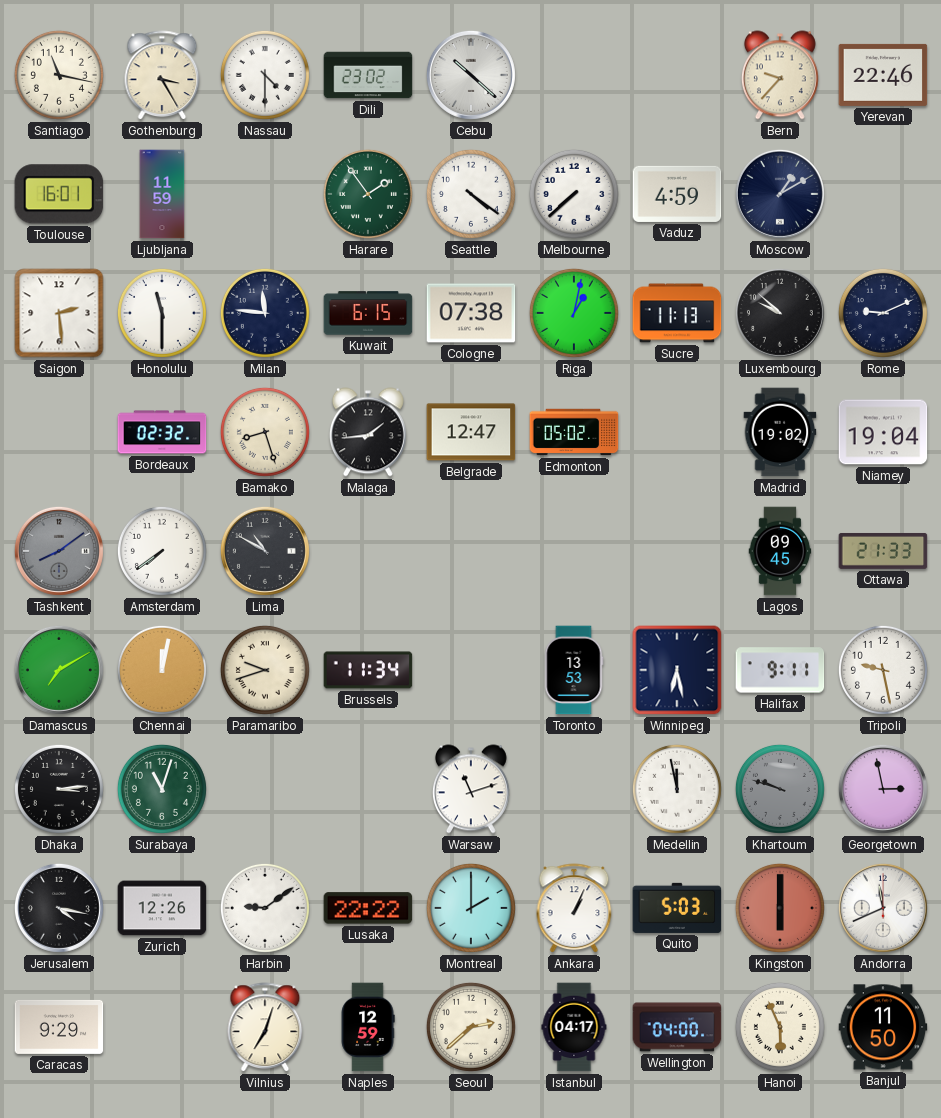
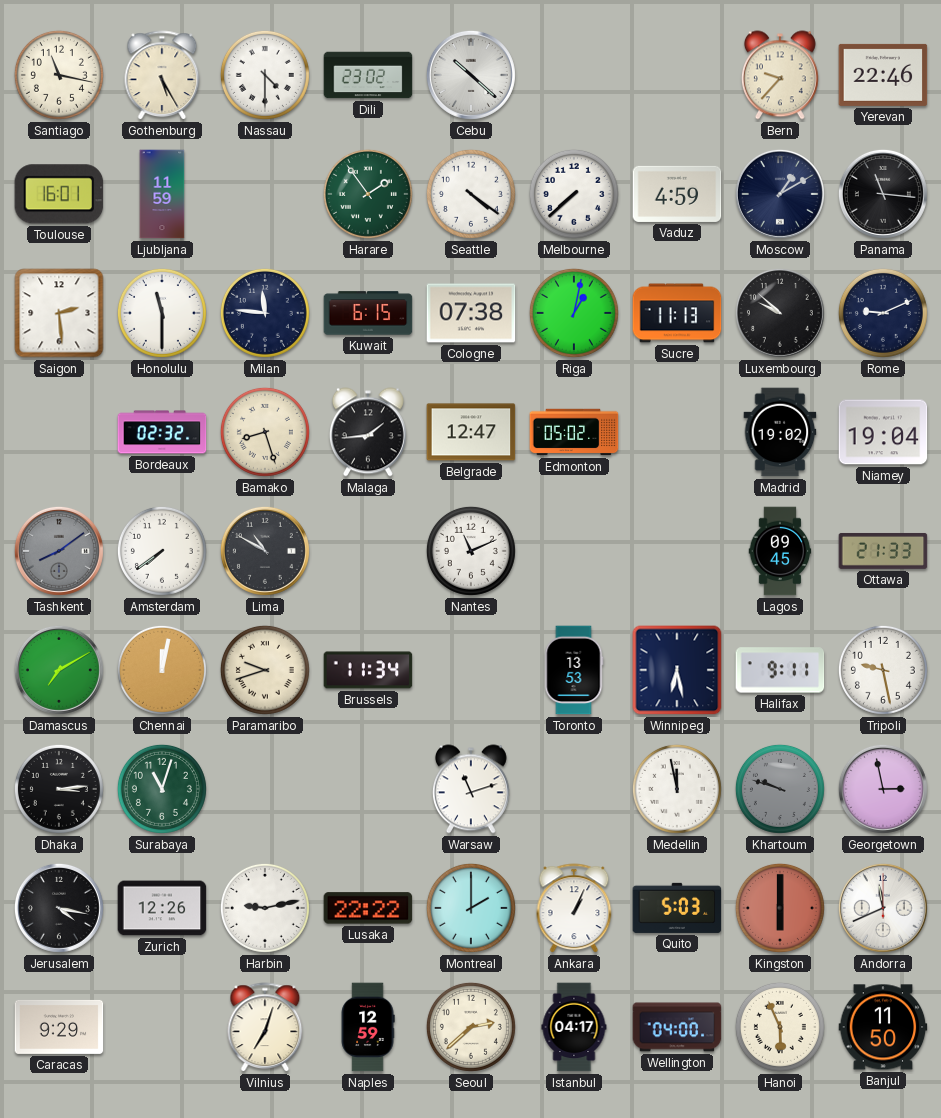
Gothenburg: 3:25 -> 5:25 (162, 76)
Panama: none -> 11:16 (883, 194)
Nantes: none -> 11:11 (471, 551)
Harbin: 9:09 -> 9:13 (265, 908)
